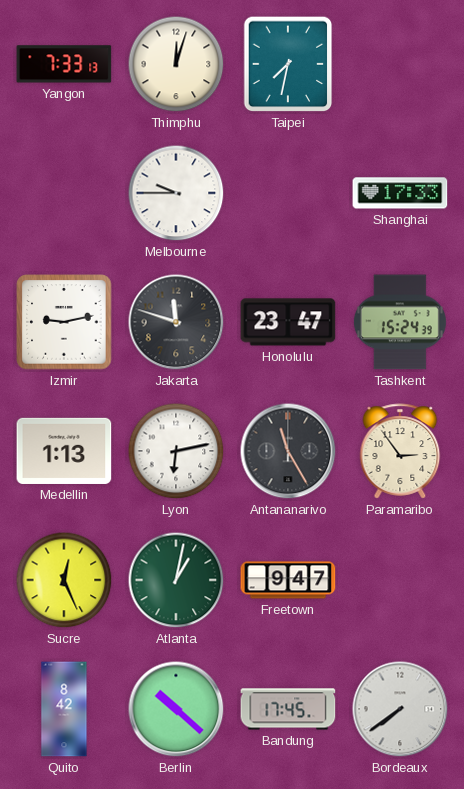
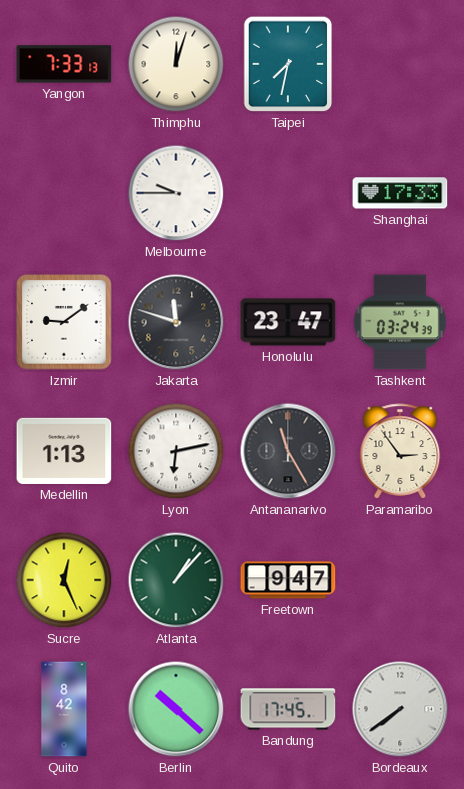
Izmir: 9:13 -> 9:09 (64, 322)
Tashkent: 15:24 -> 03:24 (400, 322)
Atlanta: 1:02 -> 1:07 (176, 580)
